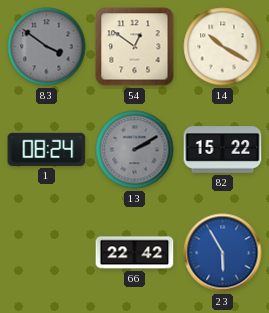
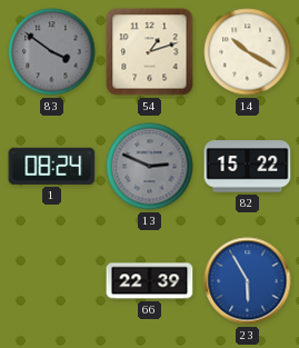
54: 12:51 -> 1:12 (150, 52)
13: 2:10 -> 2:49 (150, 167)
66: 22:42 -> 22:39 (150, 281)
